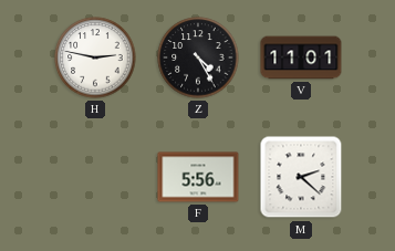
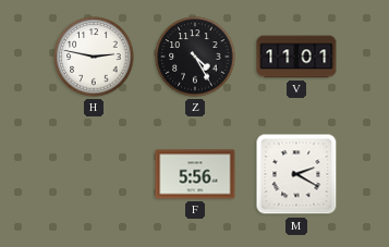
M: 2:22 -> 2:20 (296, 174)
